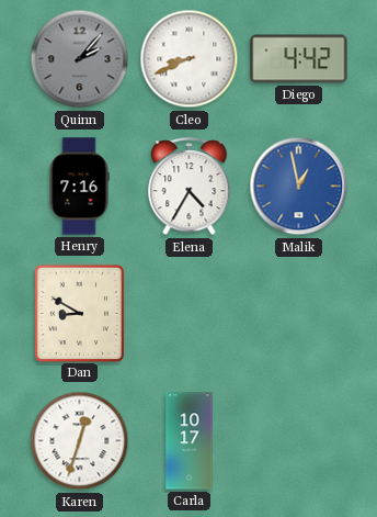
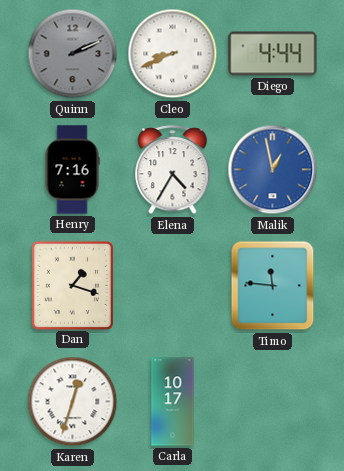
Quinn: 2:07 -> 2:11 (73, 54)
Diego: 4:42 -> 4:44 (273, 54)
Dan: 8:50 -> 1:18 (72, 285)
Timo: none -> 11:46 (273, 286)
